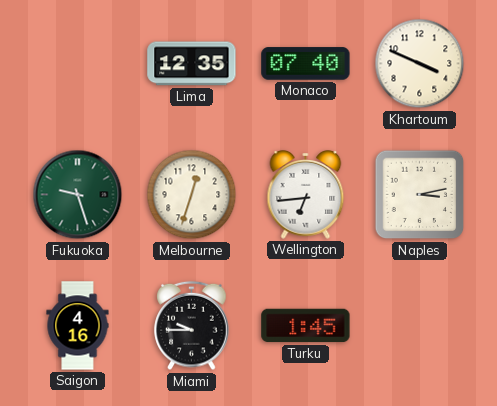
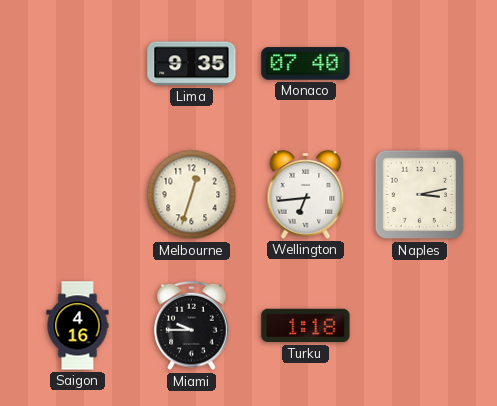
Lima: 12:35 -> 9:35 (192, 64)
Khartoum: 3:49 -> none (420, 64)
Fukuoka: 9:27 -> none (78, 195)
Turku: 1:45 -> 1:18 (306, 326)
